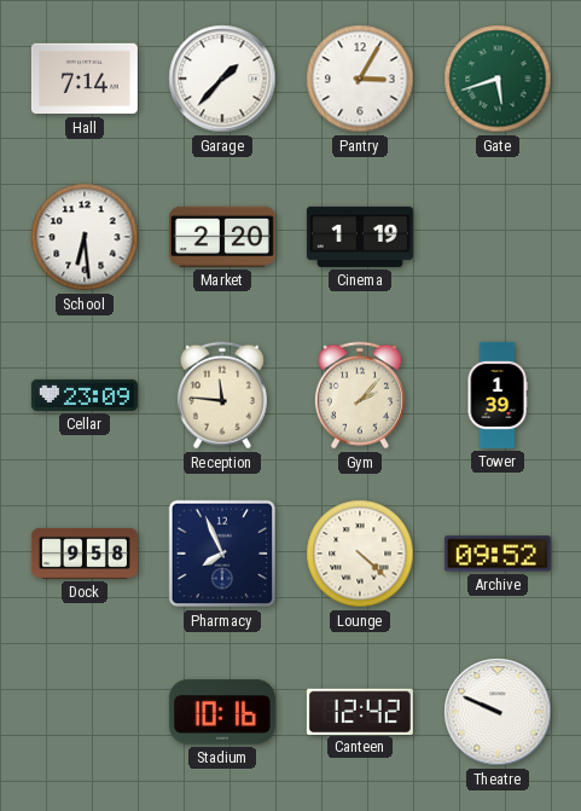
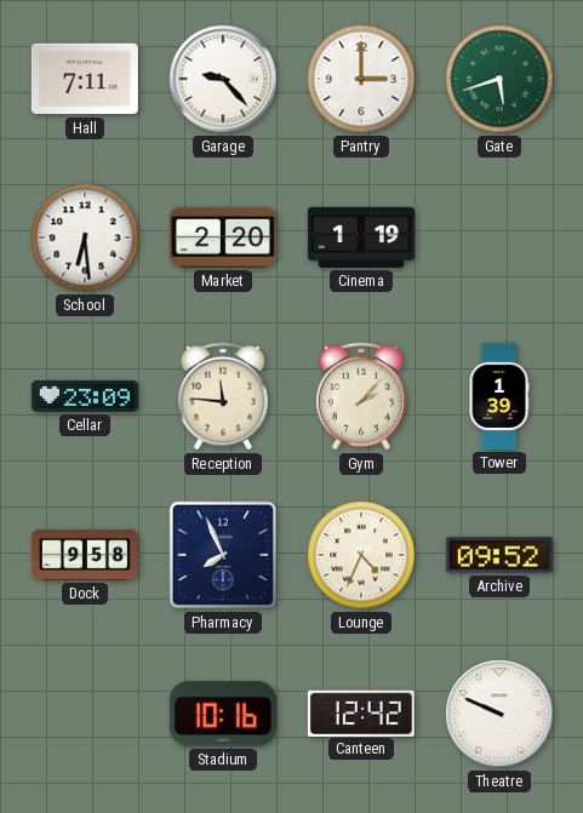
Hall: 7:14 -> 7:11 (85, 79)
Garage: 1:37 -> 9:23 (223, 79)
Pantry: 3:05 -> 3:00 (361, 79)
Lounge: 4:22 -> 4:34 (361, 555)
